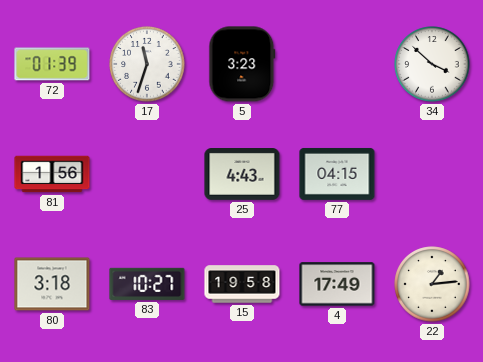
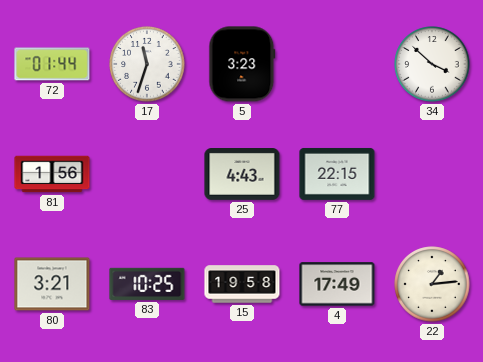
72: 01:39 -> 01:44 (52, 64)
77: 04:15 -> 22:15 (337, 174)
80: 3:18 -> 3:21 (52, 284)
83: 10:27 -> 10:25 (147, 284)
